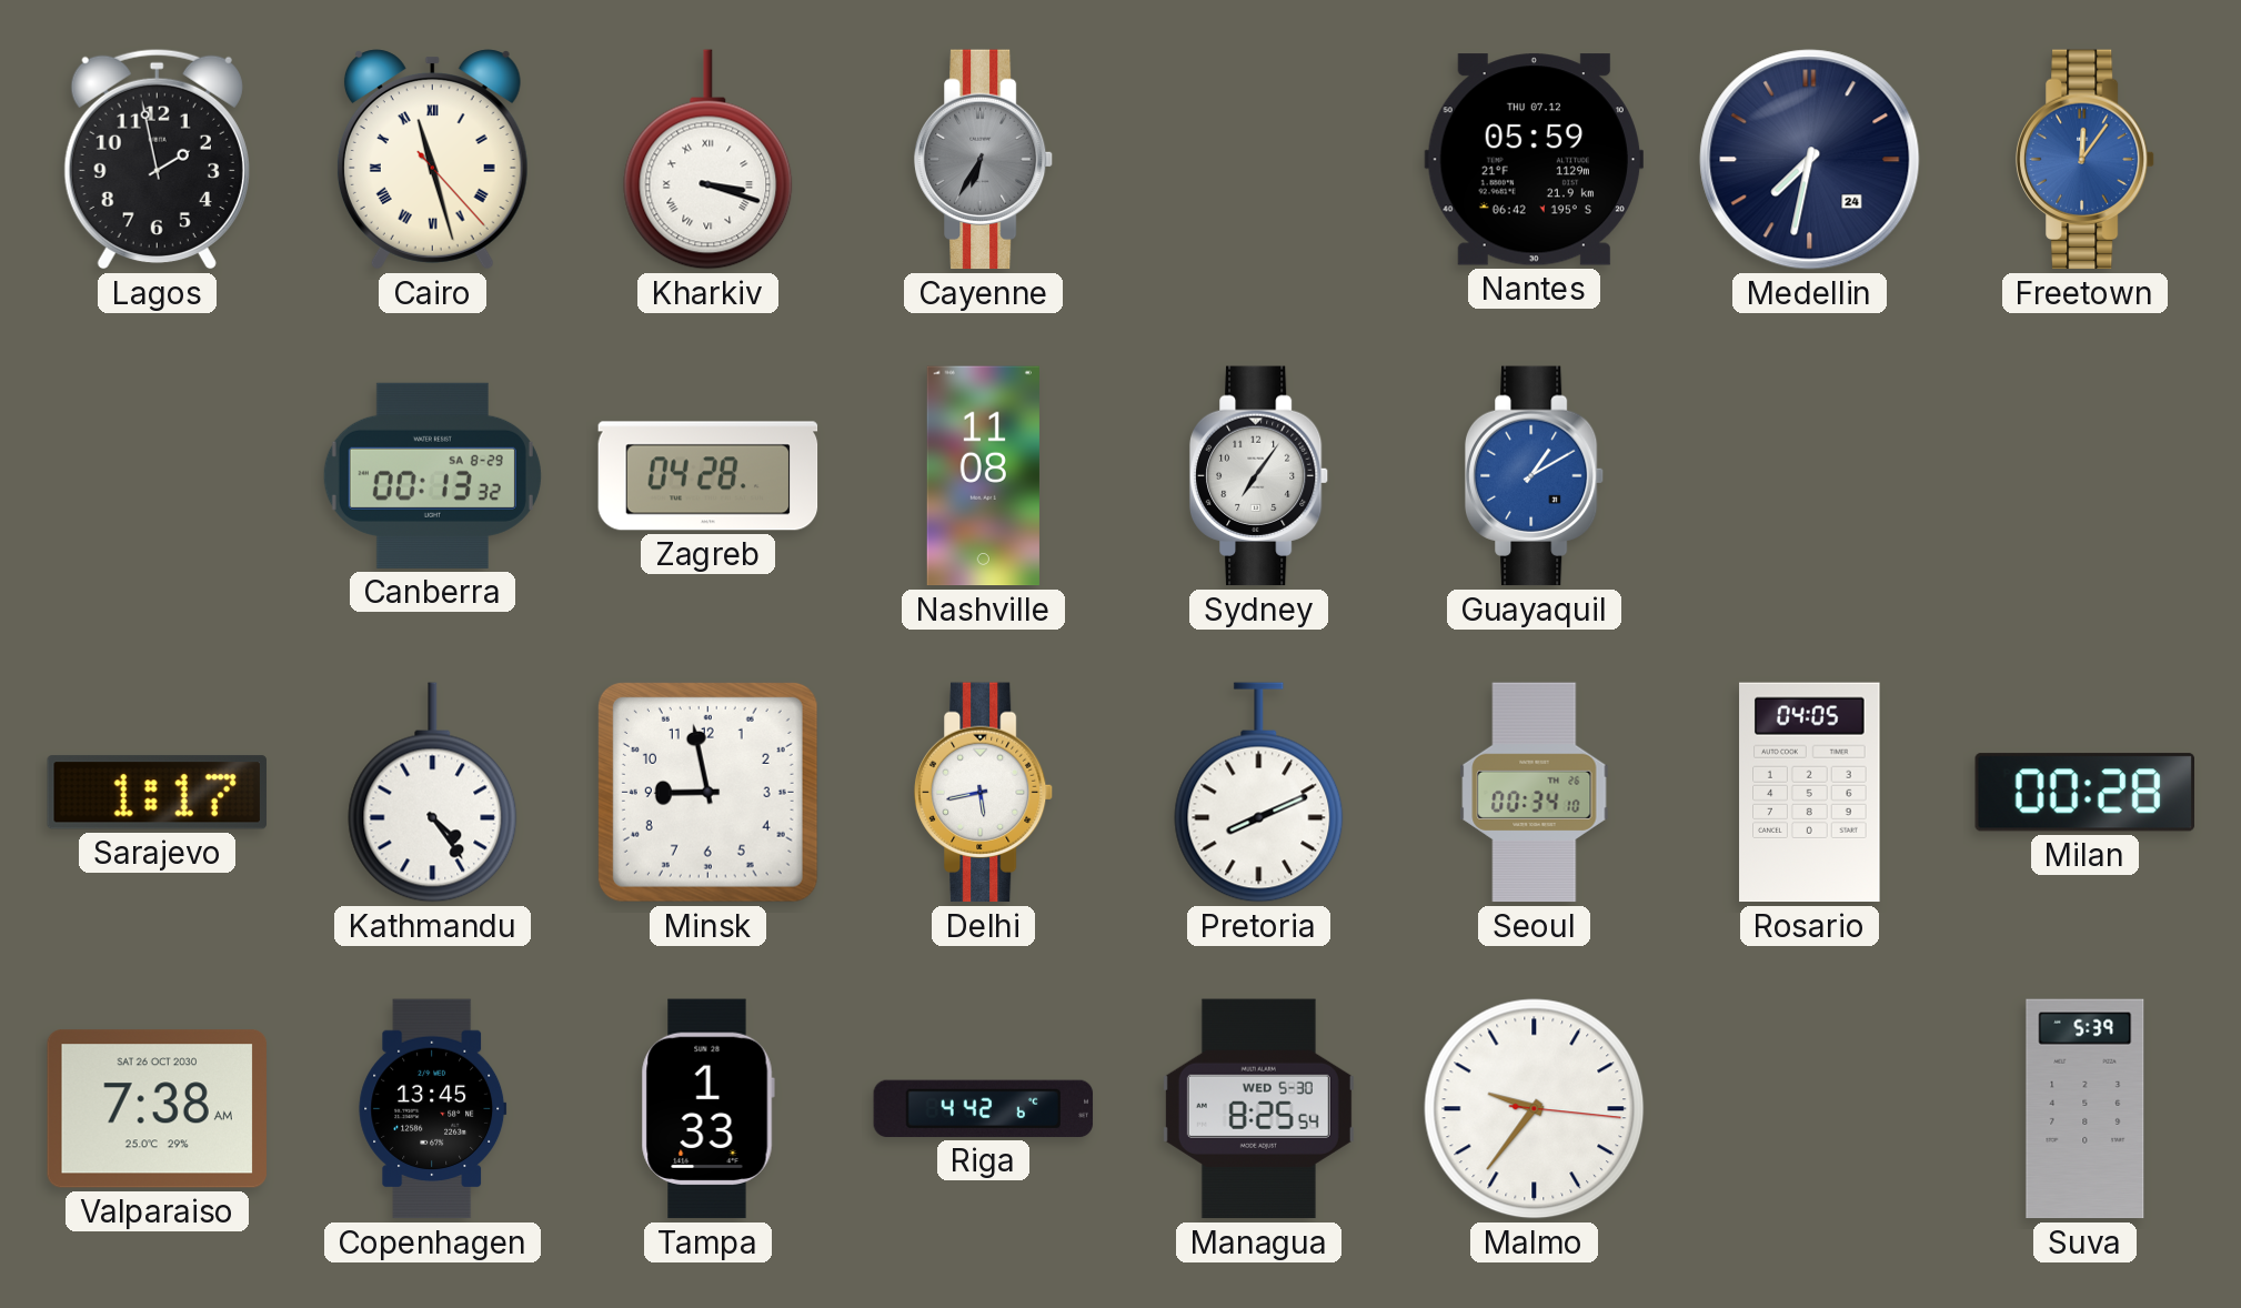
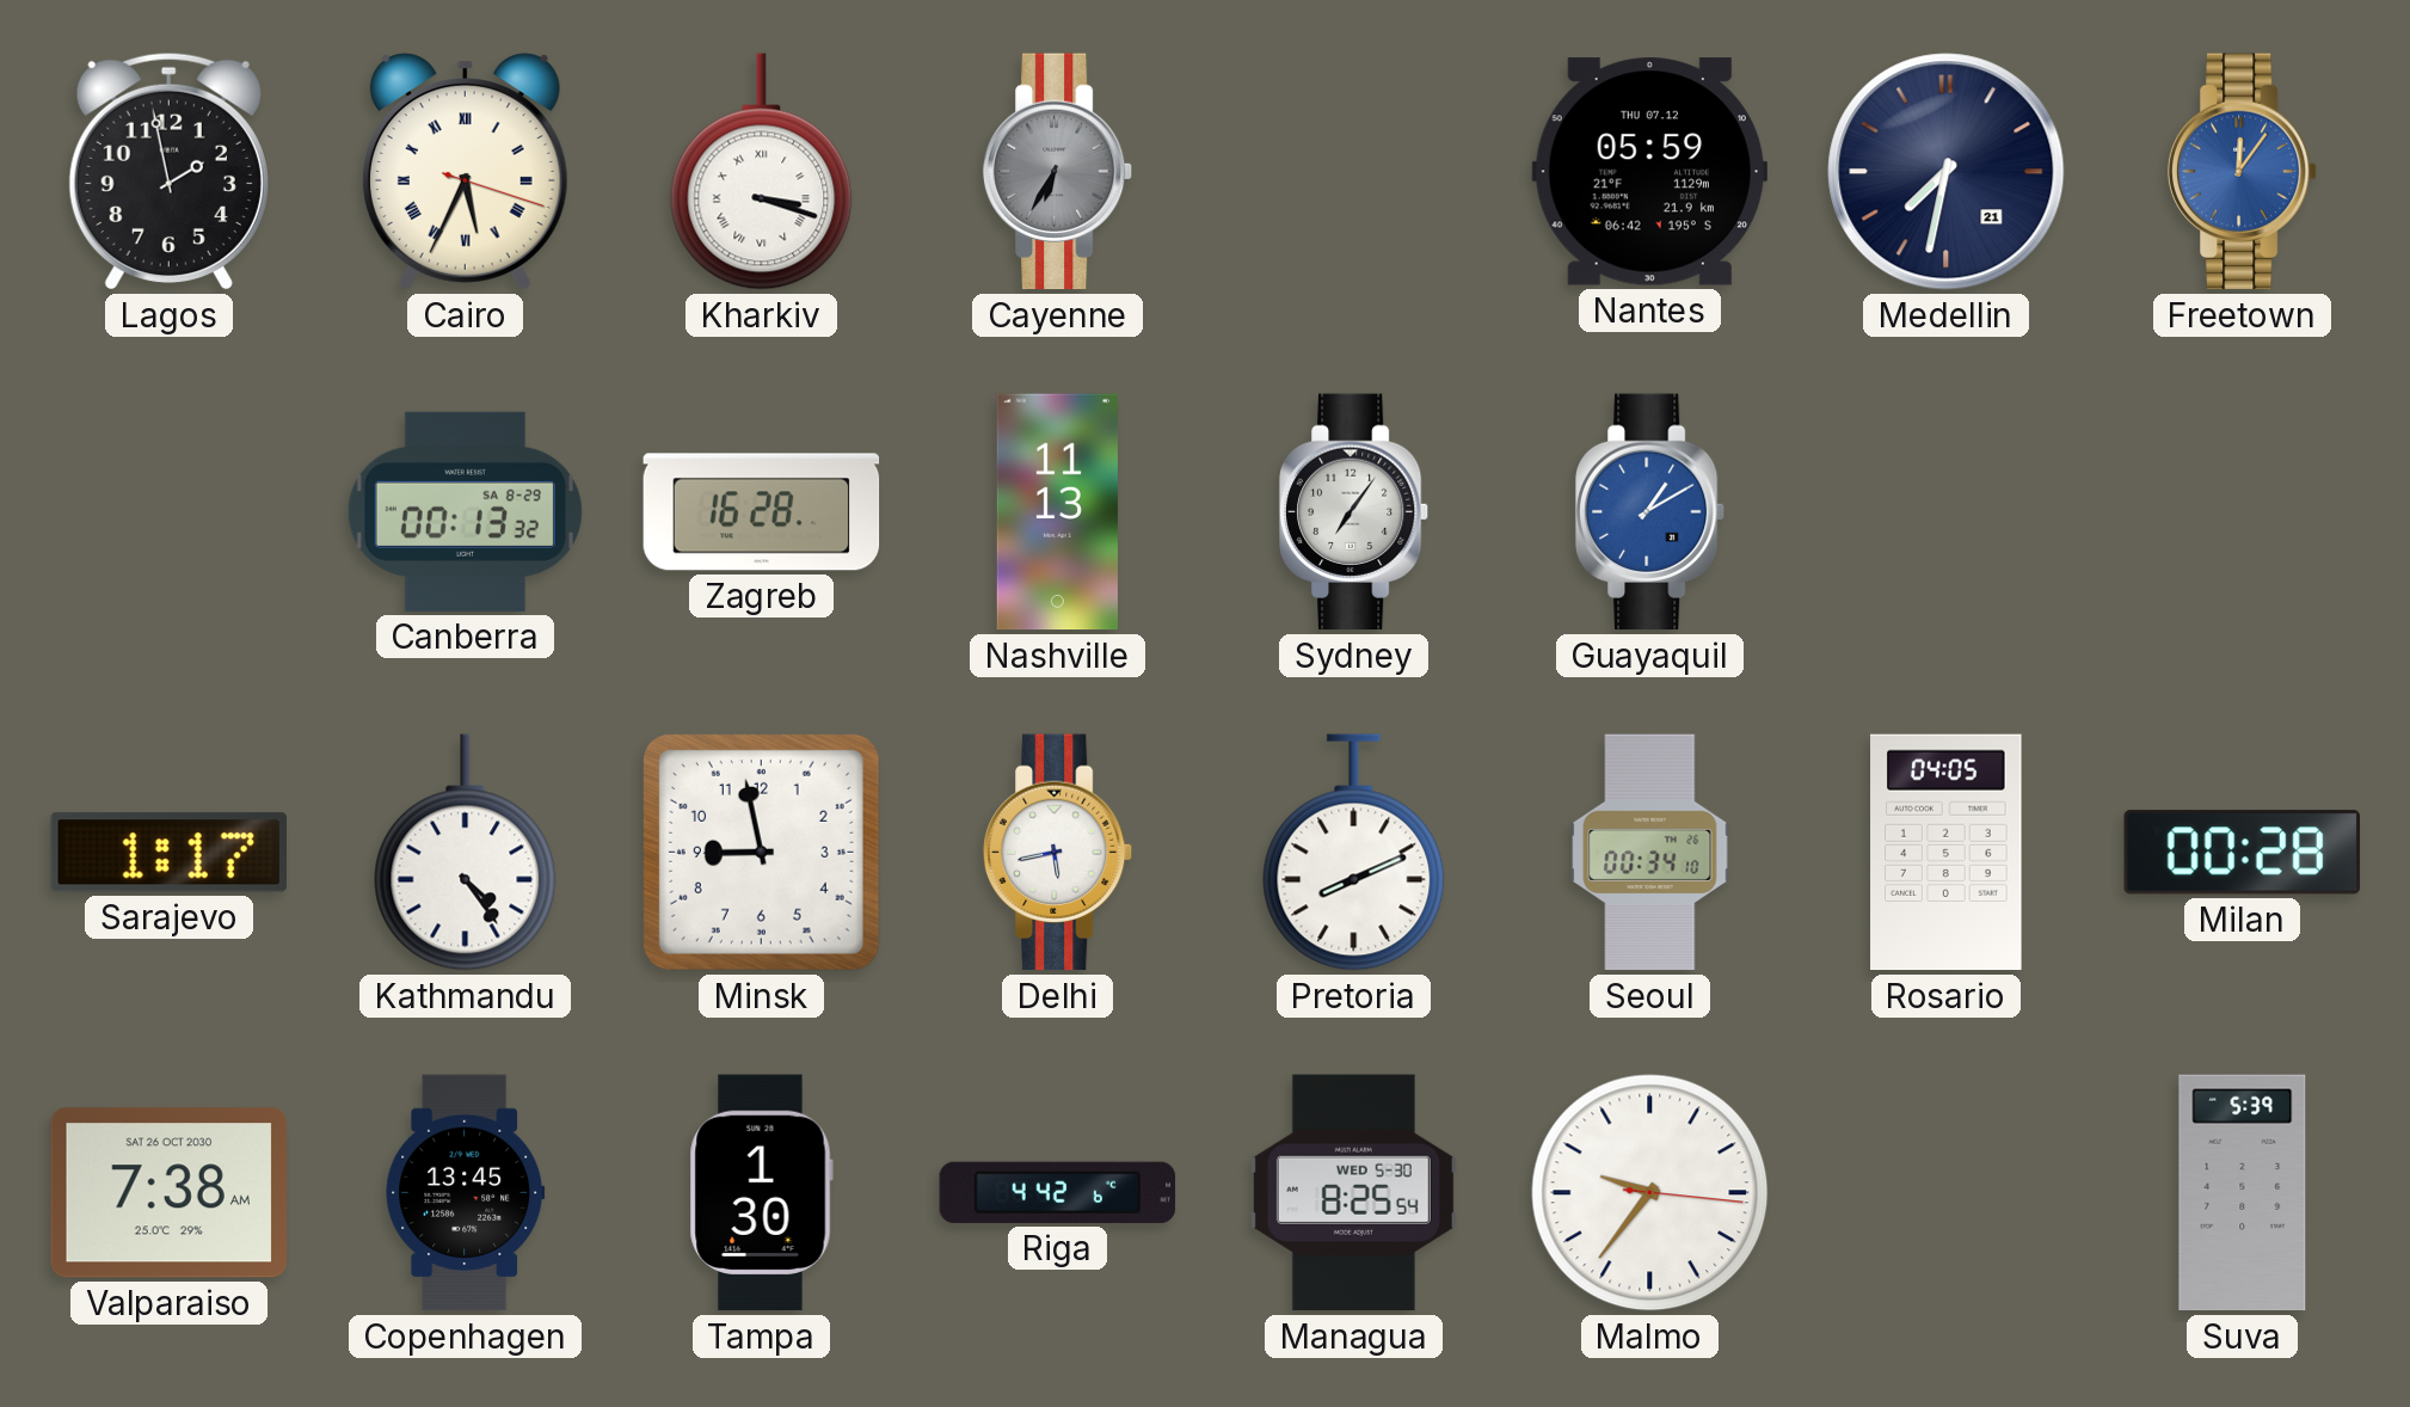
Cairo: 11:27 -> 5:34 (465, 172)
Medellin date: 24 -> 21 (1947, 172)
Zagreb: 04:28 -> 16:28 (762, 512)
Nashville: 11:08 -> 11:13 (1057, 512)
Tampa: 1:33 -> 1:30 (761, 1193)
